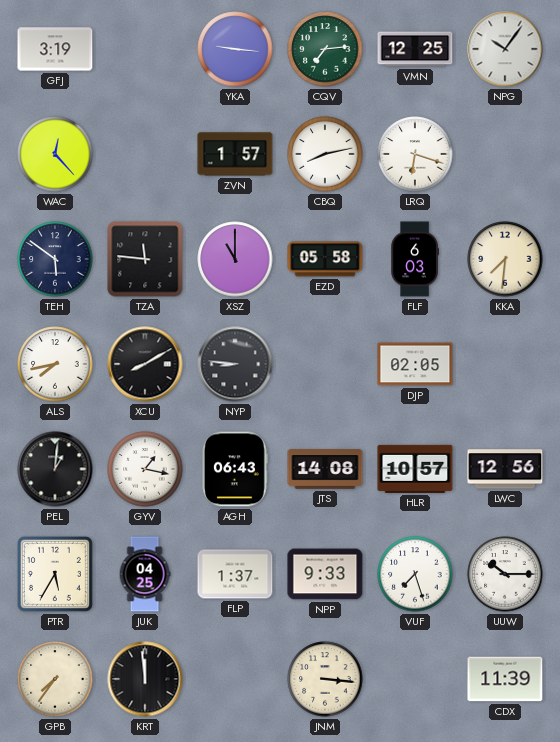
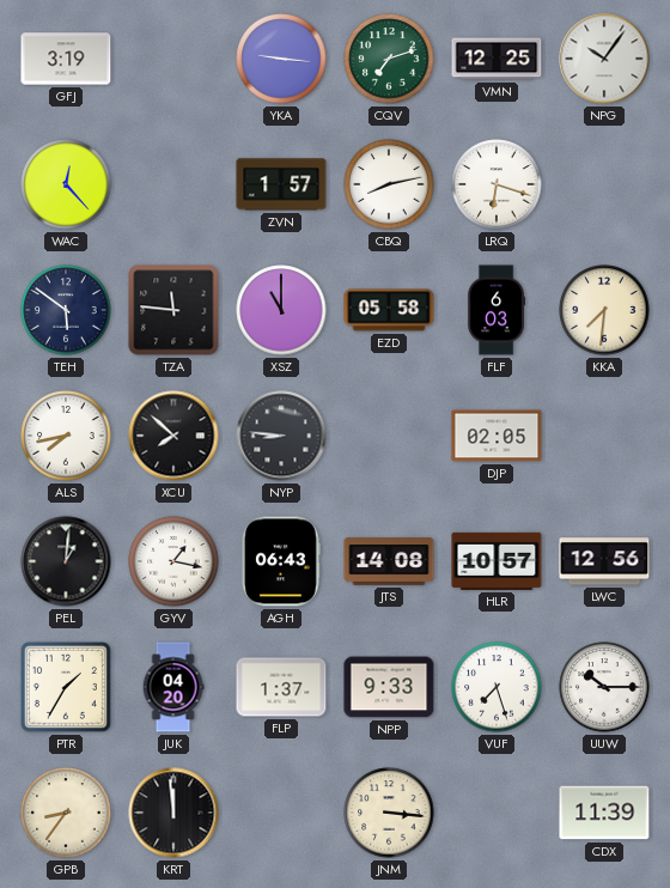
CQV: 7:14 -> 7:12 (389, 59)
XCU: 8:10 -> 7:52 (173, 436)
PTR: 5:35 -> 1:35 (66, 687)
JUK: 04:25 -> 04:20 (173, 687)
GPB: 7:36 -> 8:36 (66, 813)
